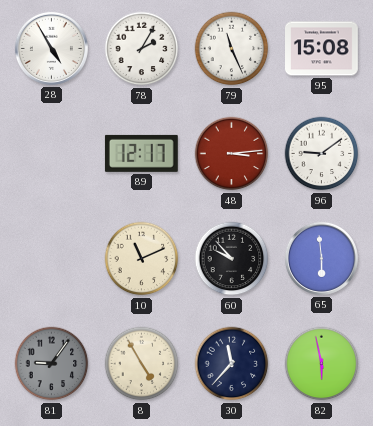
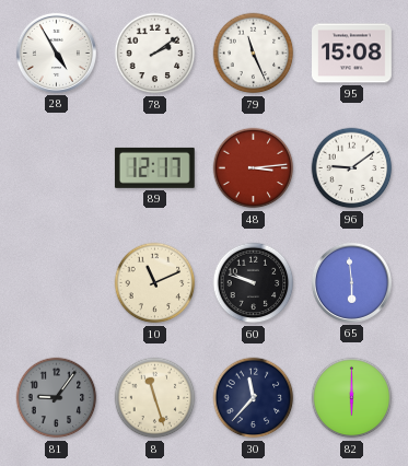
78: 2:05 -> 2:09 (155, 54)
60: 9:53 -> 9:48 (254, 283)
8: 4:55 -> 11:27 (155, 398)
82: 5:58 -> 6:00 (352, 398)
